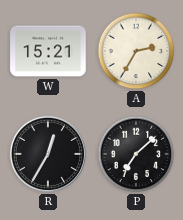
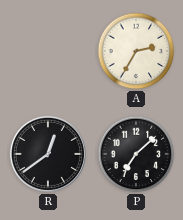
W: 15:21 -> none (48, 51)
R: 12:35 -> 12:39 (48, 154)
